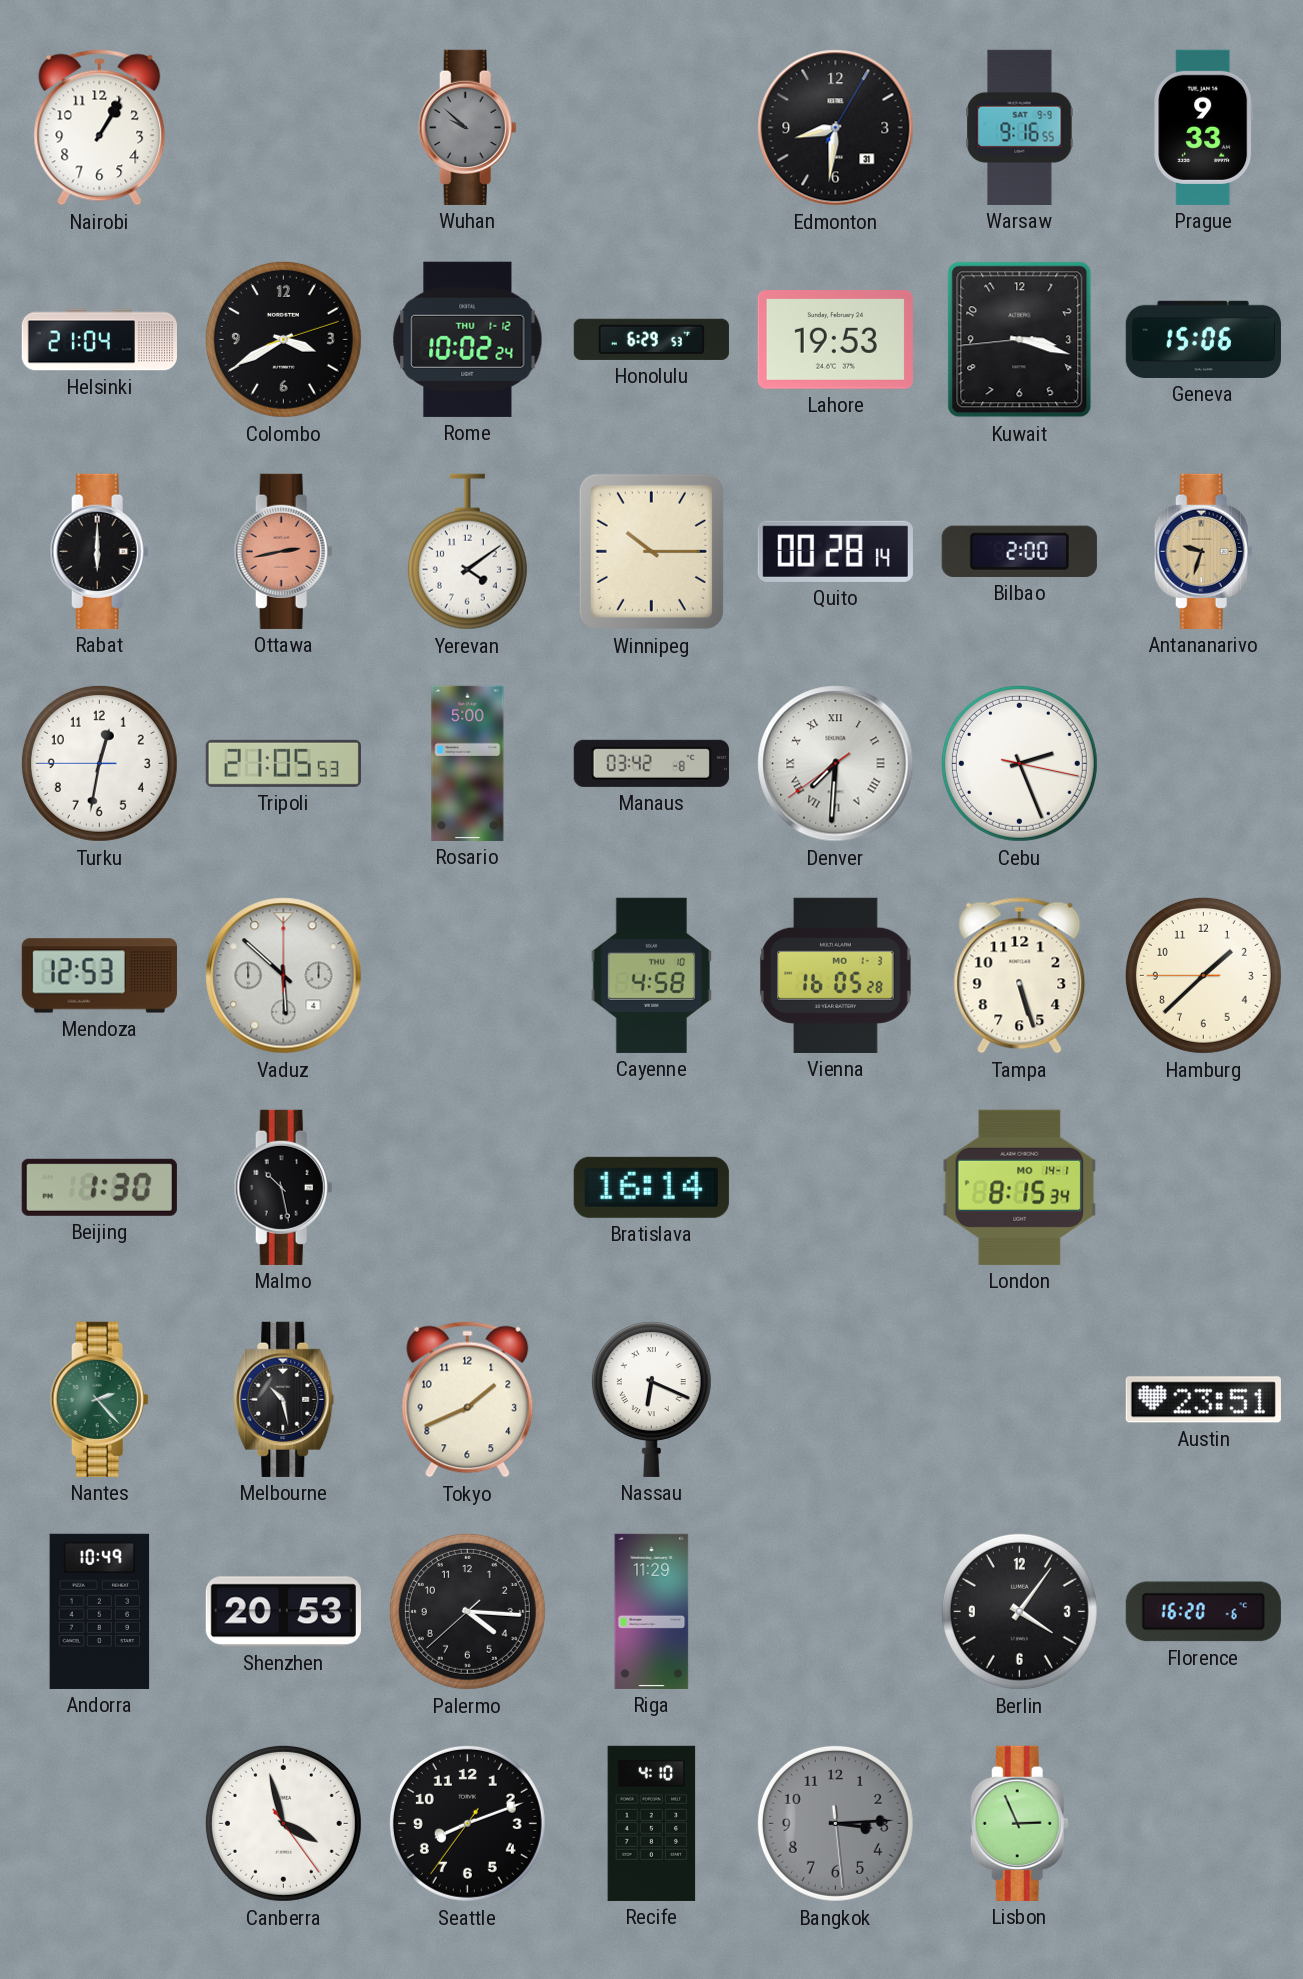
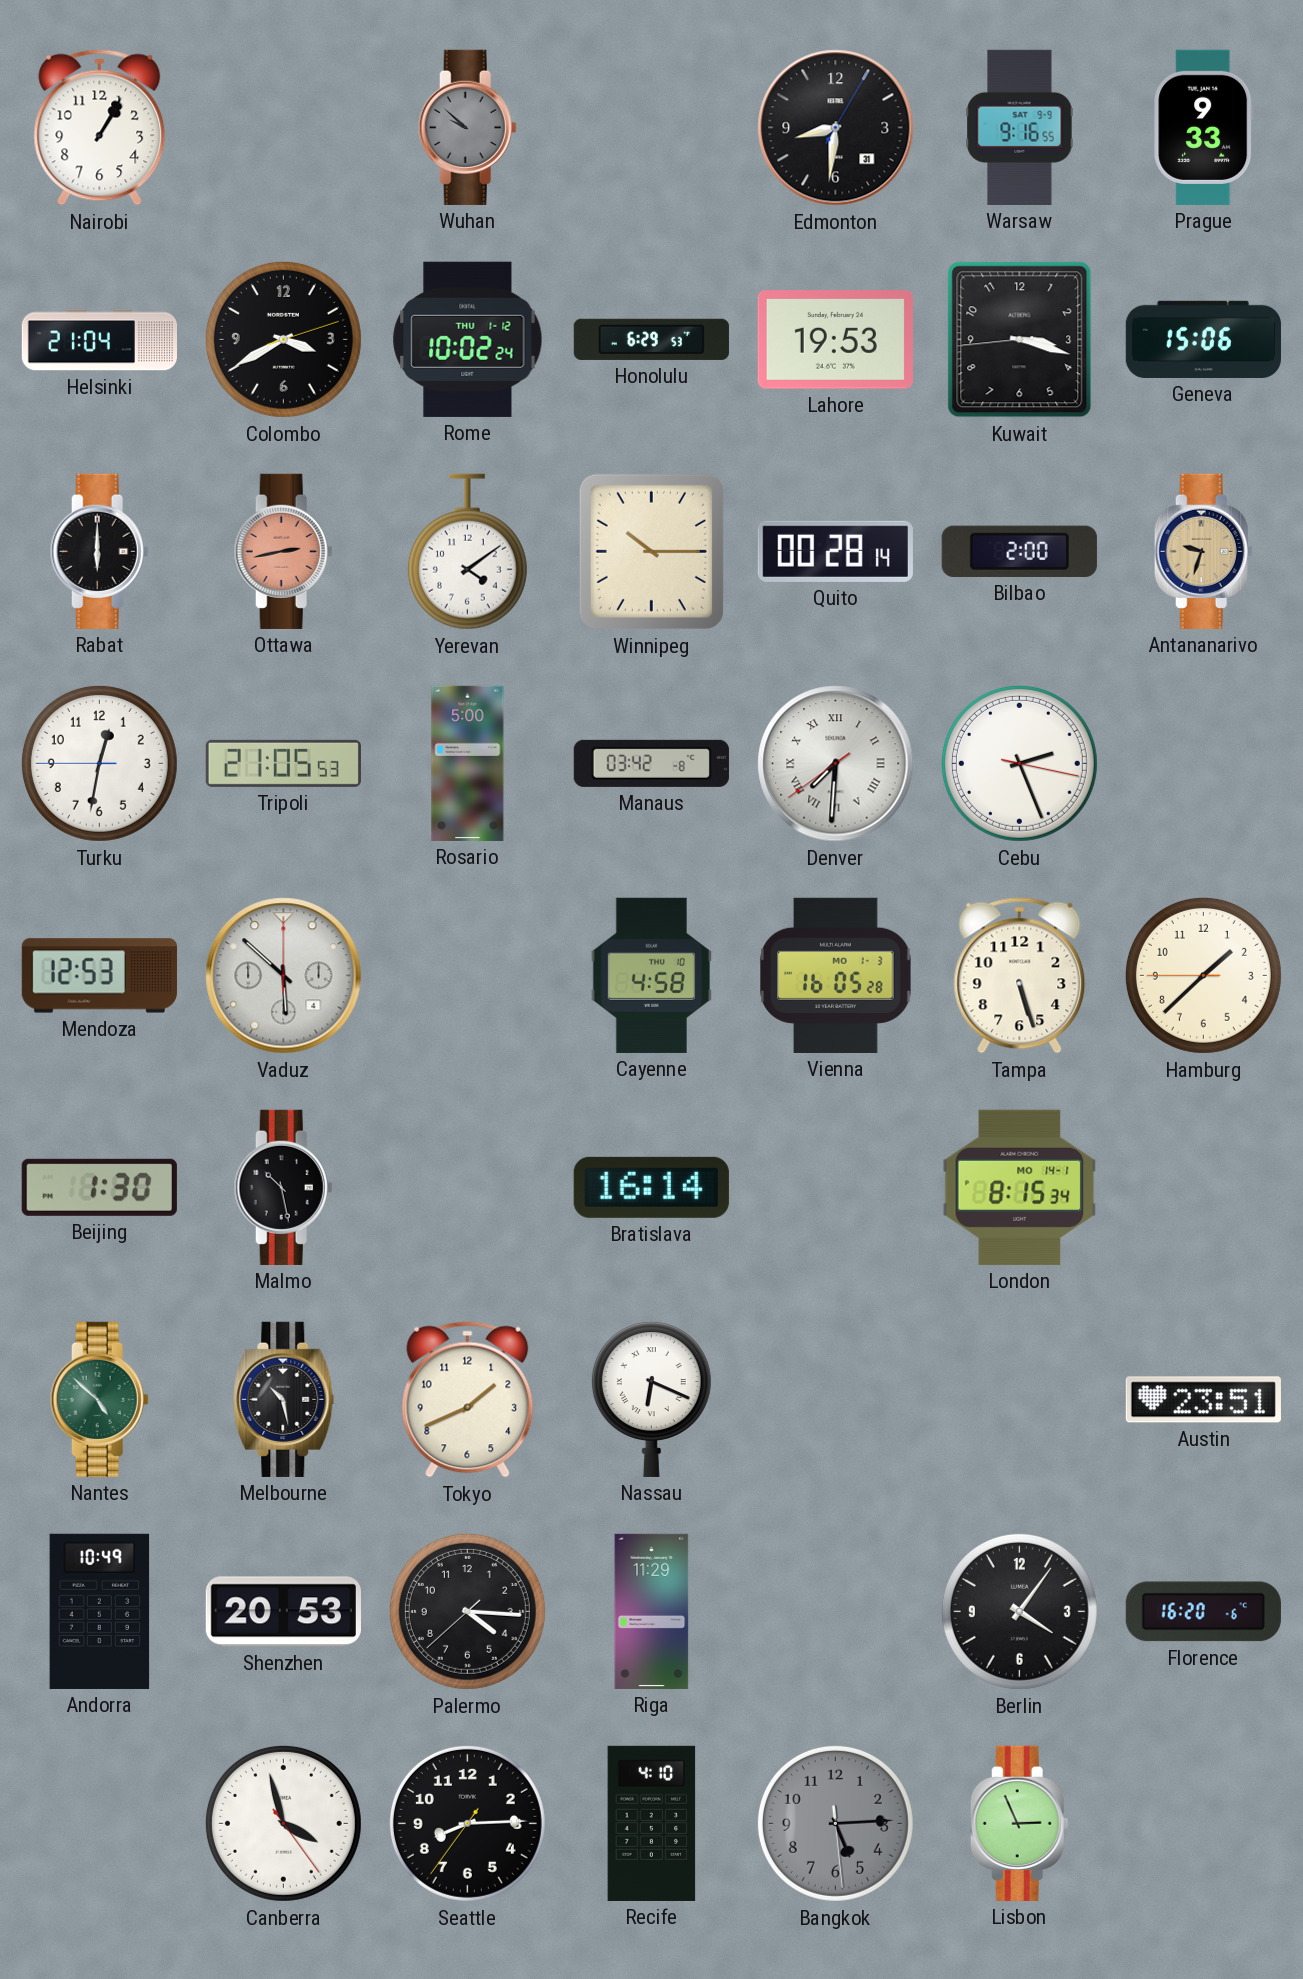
Nantes: 2:23 -> 4:52 (99, 1399)
Seattle: 8:11 -> 8:14 (467, 1823)
Bangkok: 3:14 -> 5:14 (835, 1823)
